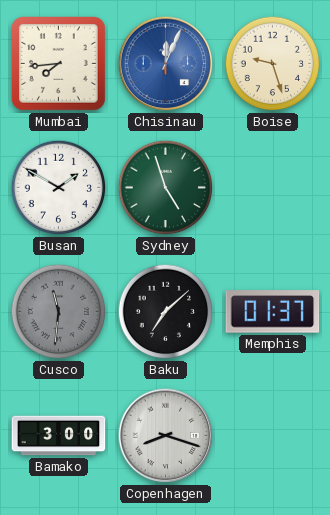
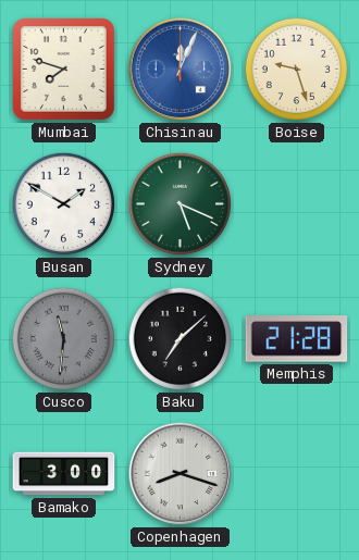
Mumbai: 7:44 -> 7:48 (64, 70)
Sydney: 4:57 -> 5:19 (181, 204)
Memphis: 01:37 -> 21:28 (297, 339)
